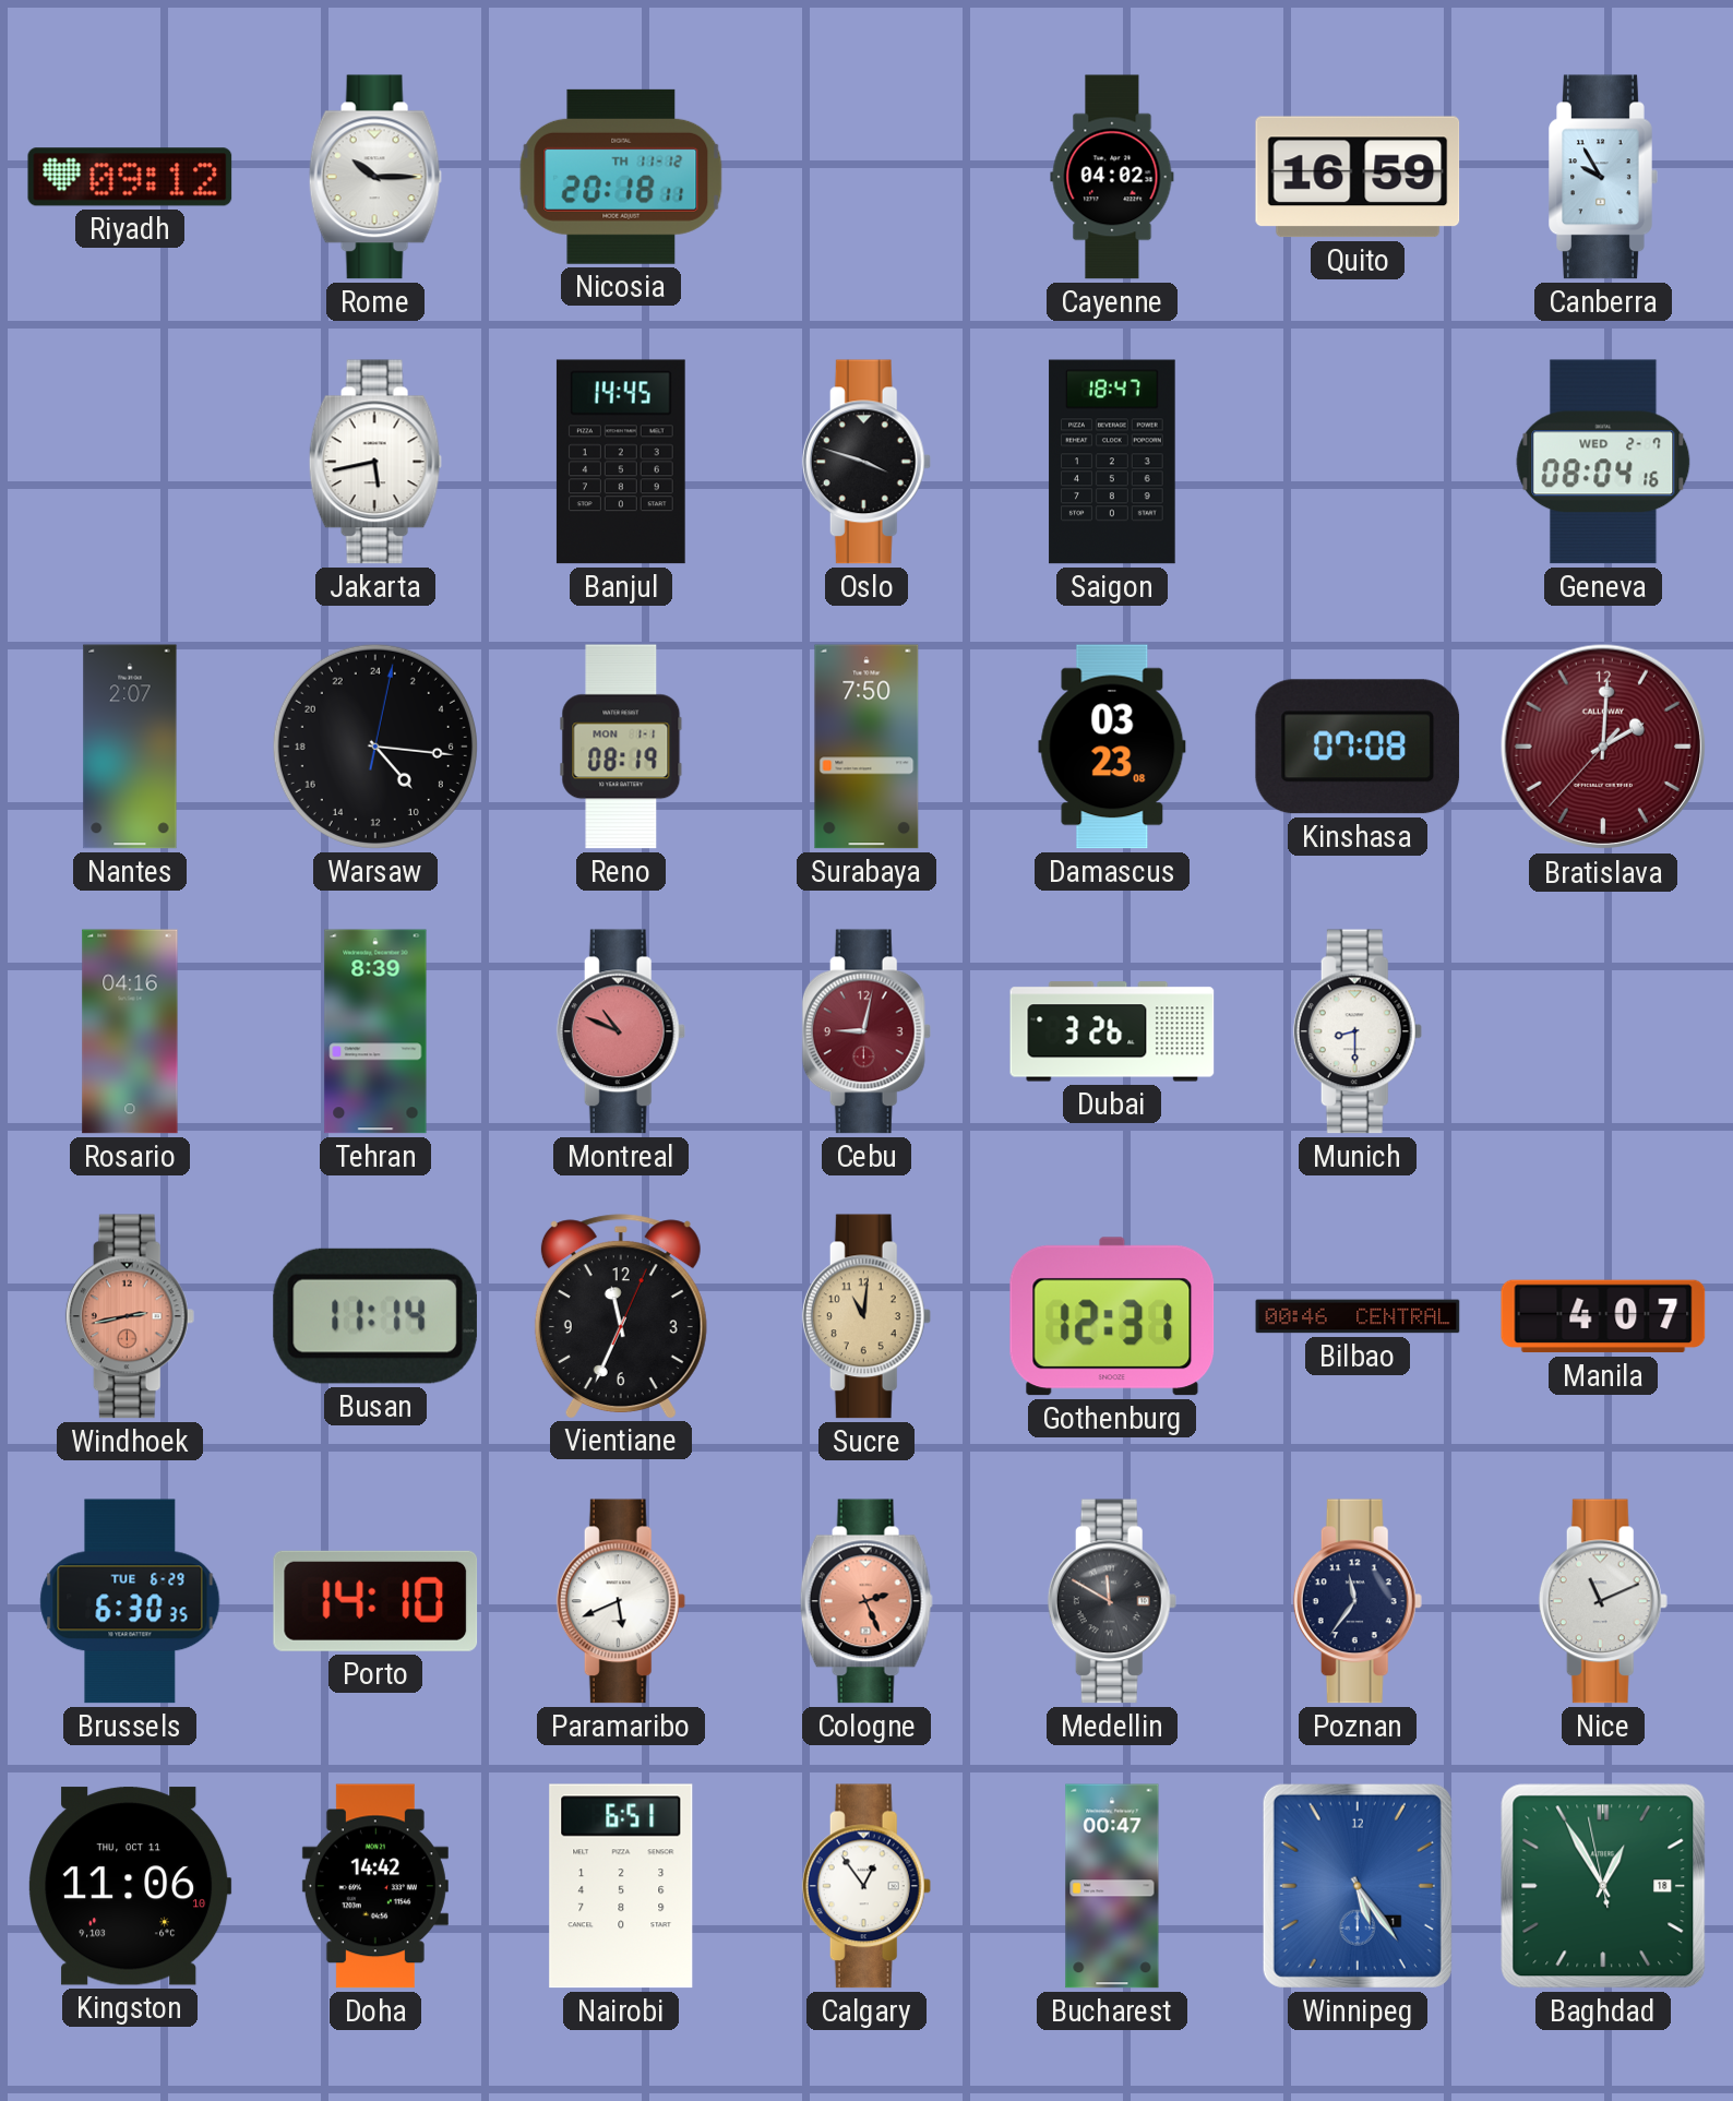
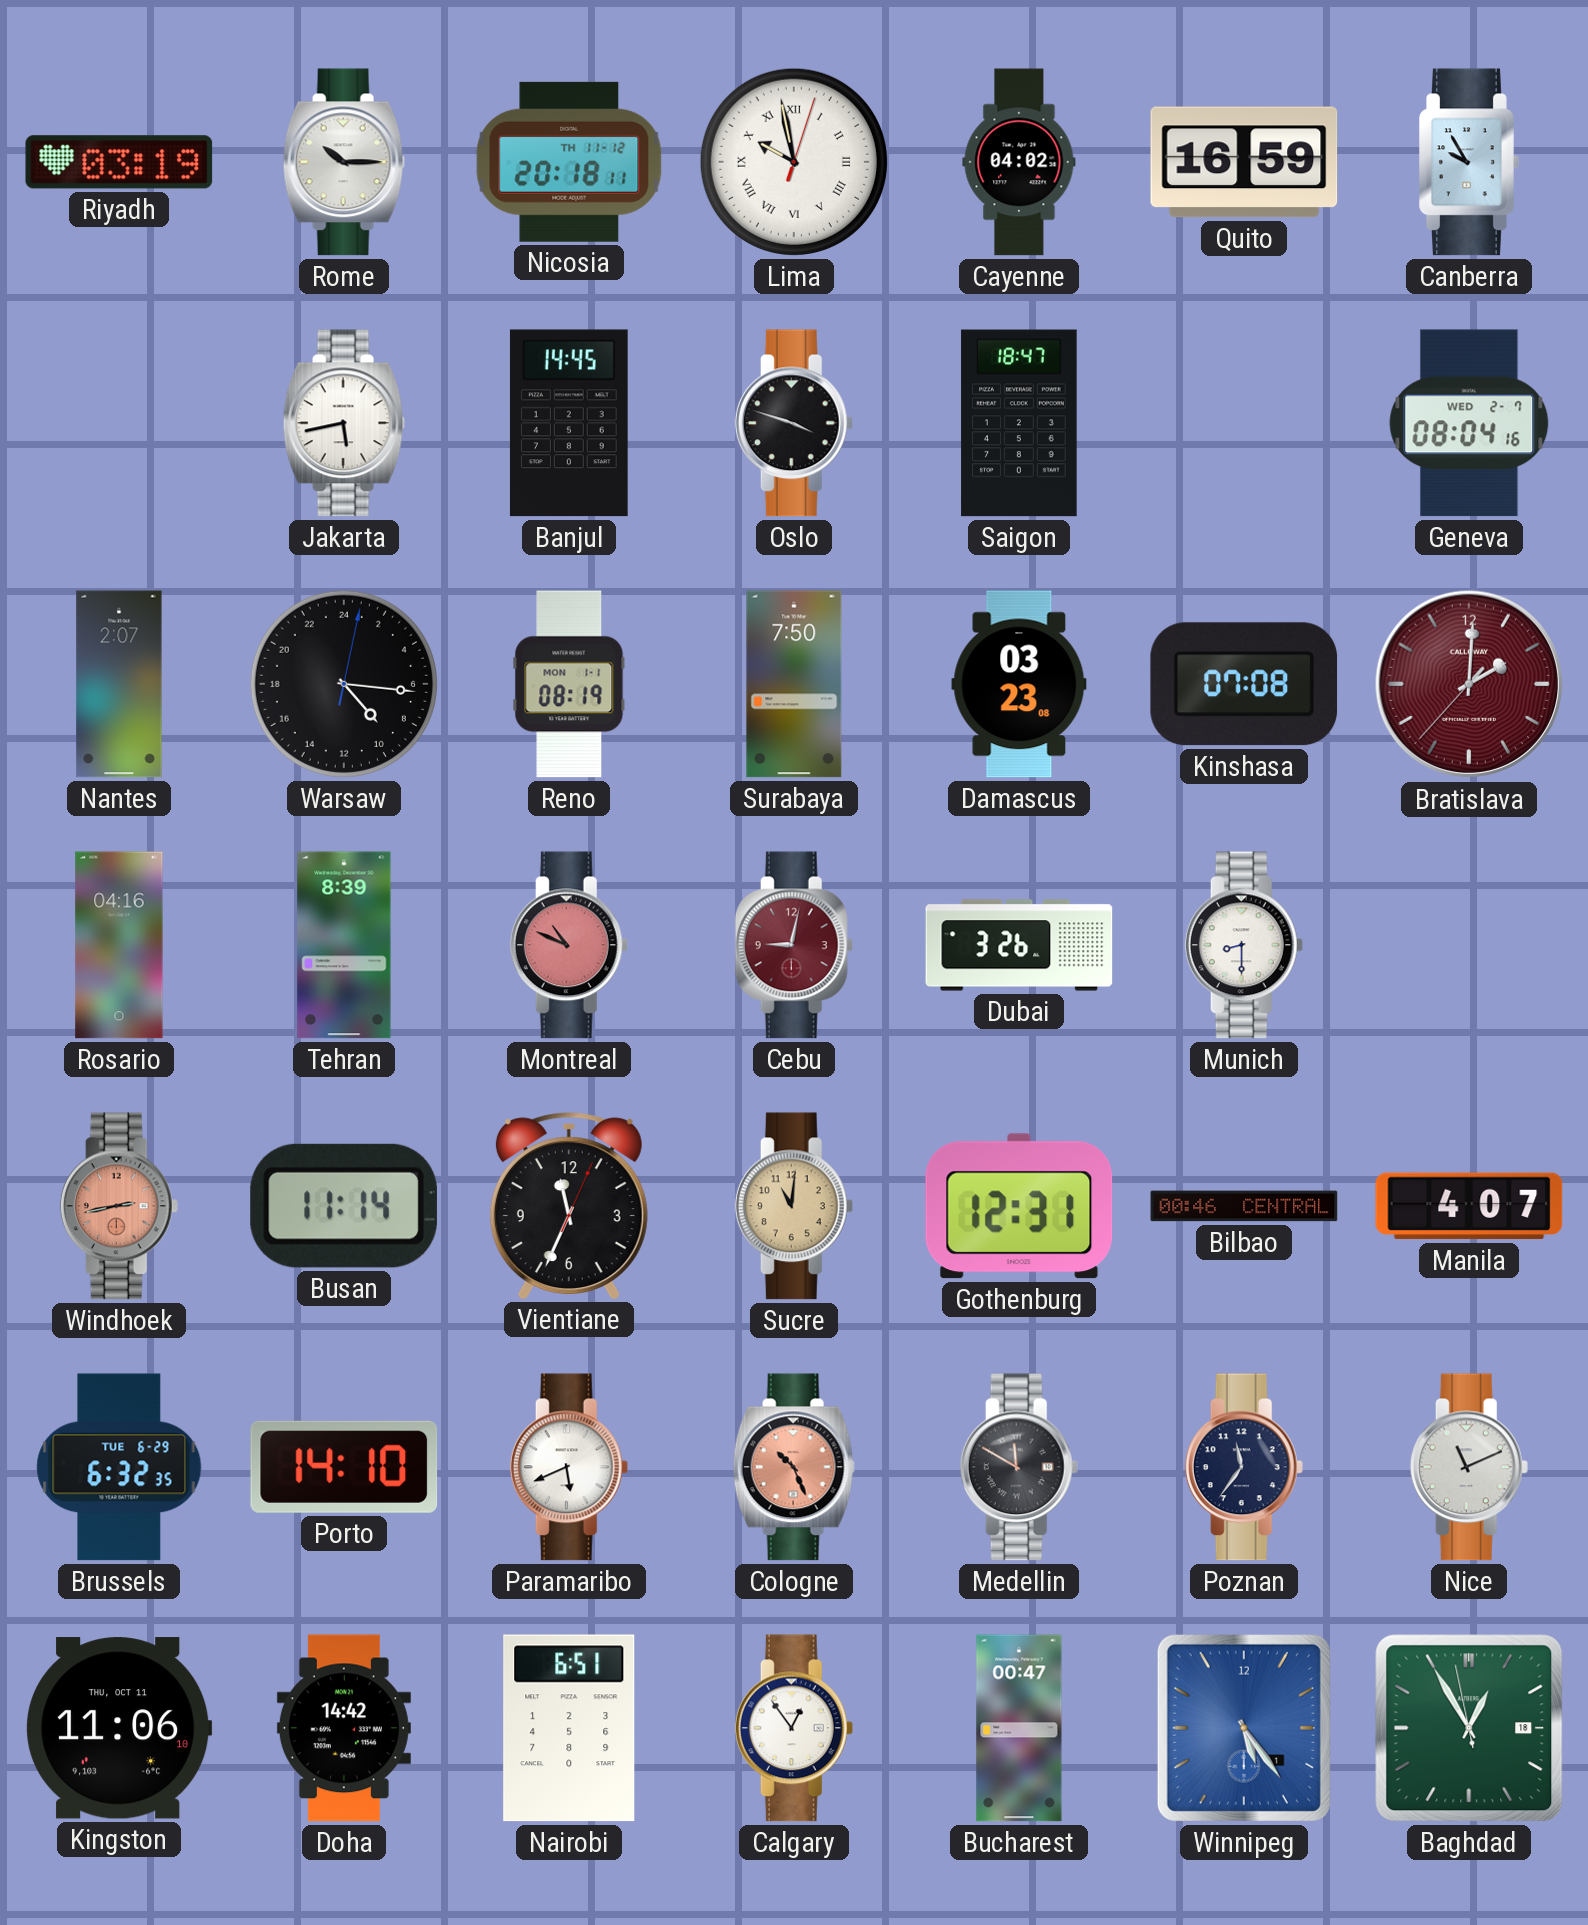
Riyadh: 09:12 -> 03:19 (119, 162)
Lima: none -> 9:58 (794, 162)
Brussels: 6:30 -> 6:32 (119, 1467)
Cologne: 2:26 -> 10:26 (794, 1467)
